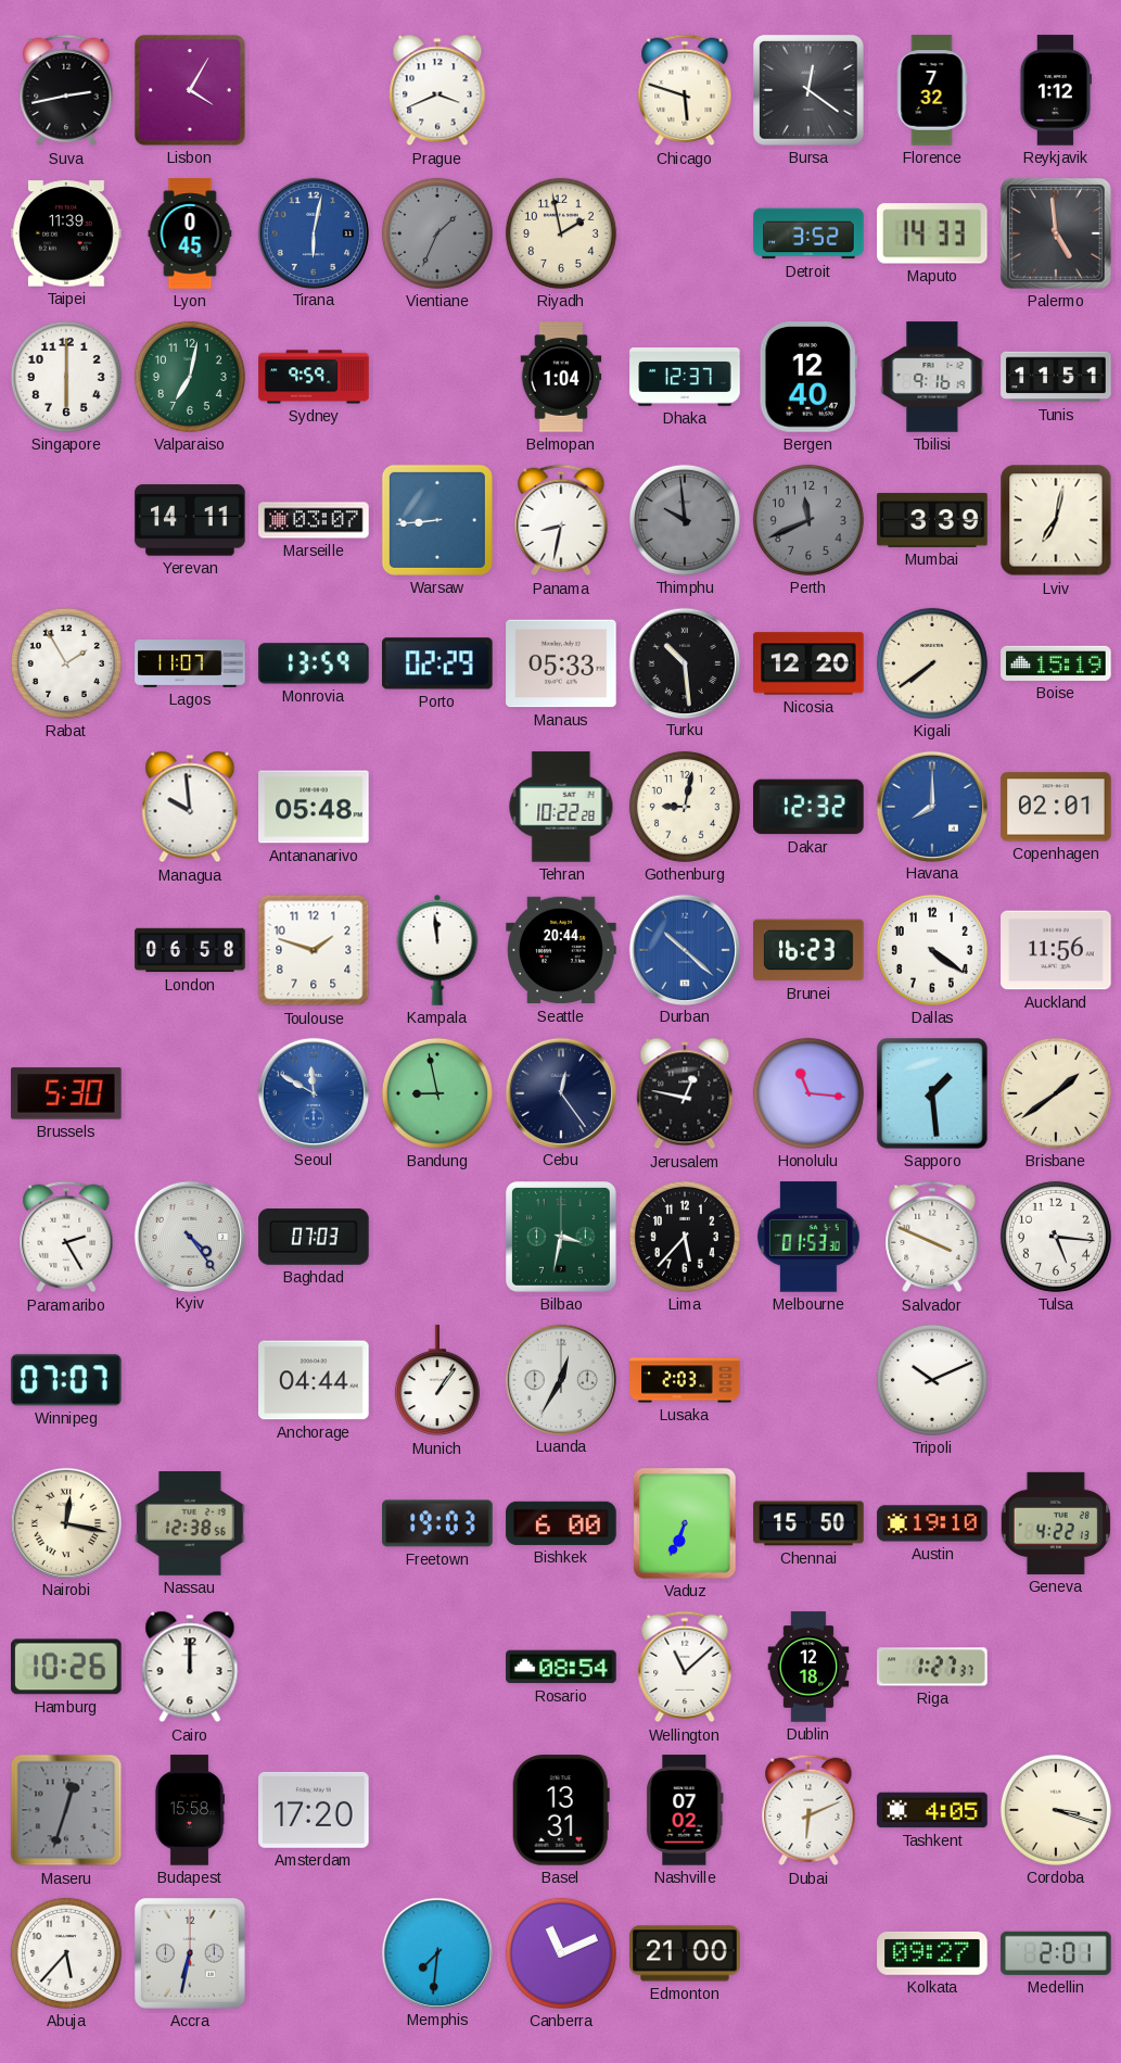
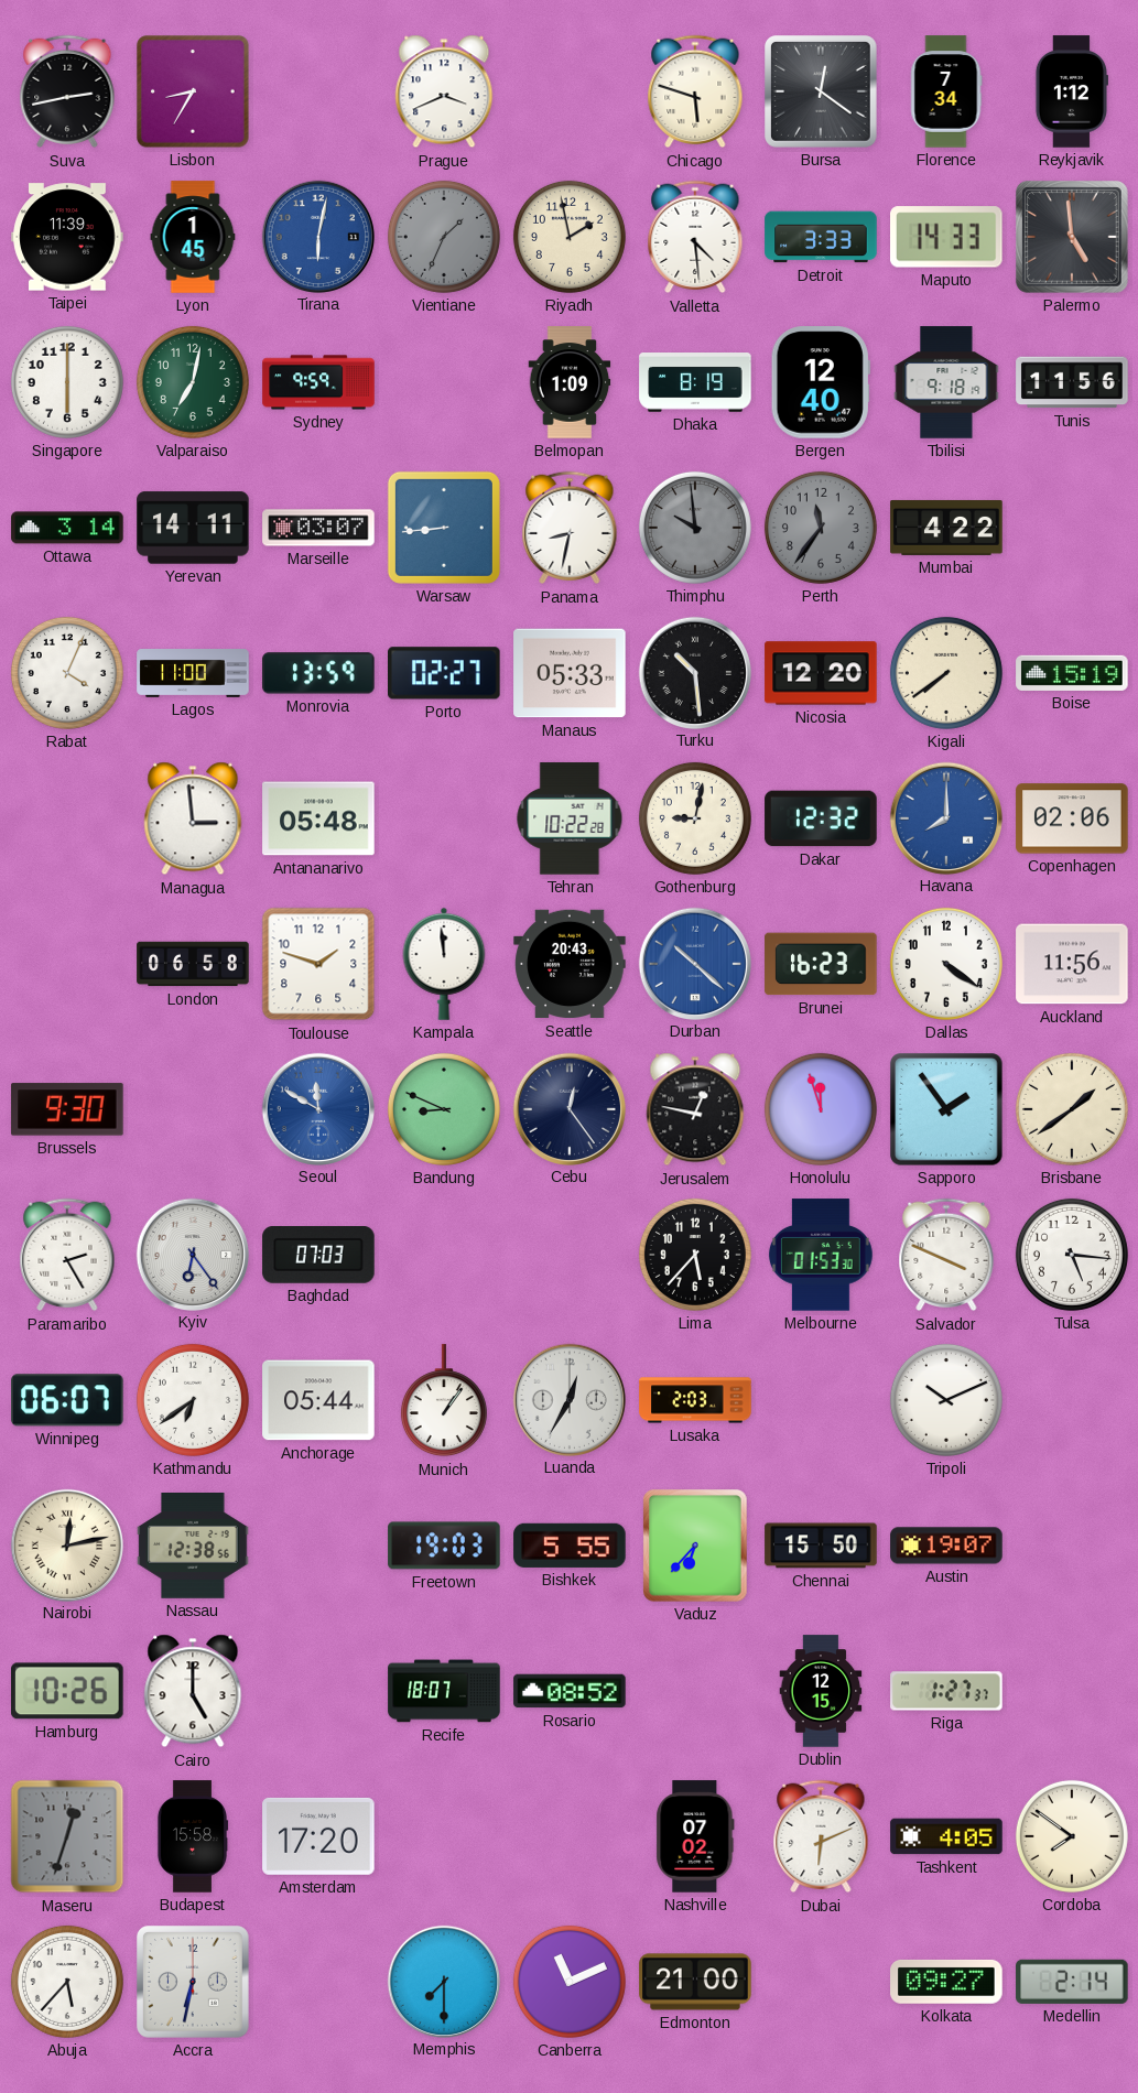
Lisbon: 4:05 -> 8:35 (193, 91)
Florence: 7:32 -> 7:34 (946, 91)
Lyon: 0:45 -> 1:45 (193, 237)
Valletta: none -> 4:29 (695, 237)
Detroit: 3:52 -> 3:33 (821, 237)
Belmopan: 1:04 -> 1:09 (570, 382)
Dhaka: 12:37 -> 8:19 (695, 382)
Tbilisi: 9:16 -> 9:18 (946, 382)
Tunis: 11:51 -> 11:56 (1072, 382)
Ottawa: none -> 3:14 (67, 528)
Perth: 11:41 -> 11:36 (821, 528)
Mumbai: 3:39 -> 4:22 (946, 528)
Lviv: 7:02 -> none (1056, 520)
Rabat: 1:55 -> 4:04 (67, 673)
Lagos: 11:07 -> 11:00 (193, 674)
Porto: 02:29 -> 02:27 (445, 673)
Managua: 9:59 -> 2:59 (193, 818)
Copenhagen: 02:01 -> 02:06 (1072, 818)
Seattle: 20:44 -> 20:43 (570, 964)
Brussels: 5:30 -> 9:30 (67, 1109)
Bandung: 8:58 -> 8:49 (444, 1109)
Honolulu: 11:16 -> 11:57 (821, 1109)
Sapporo: 1:29 -> 1:54 (946, 1109)
Kyiv: 4:24 -> 6:24 (192, 1254)
Bilbao: 3:32 -> none (562, 1238)
Winnipeg: 07:07 -> 06:07 (67, 1400)
Kathmandu: none -> 6:39 (193, 1400)
Anchorage: 04:44 -> 05:44 (318, 1400)
Nairobi: 12:17 -> 12:13 (66, 1544)
Bishkek: 6:00 -> 5:55 (570, 1546)
Vaduz: 6:34 -> 6:37 (695, 1546)
Austin: 19:10 -> 19:07 (946, 1546)
Geneva: 4:22 -> none (1056, 1523)
Cairo: 12:00 -> 5:00 (193, 1691)
Recife: none -> 18:07 (444, 1691)
Rosario: 08:54 -> 08:52 (570, 1691)
Wellington: 11:08 -> none (685, 1667)
Dublin: 12:18 -> 12:15 (821, 1691)
Basel: 13:31 -> none (561, 1810)
Cordoba: 3:18 -> 7:51 (1072, 1836)
Memphis: 7:31 -> 7:30 (443, 1981)
Medellin: 2:01 -> 2:14 (1072, 1982)
